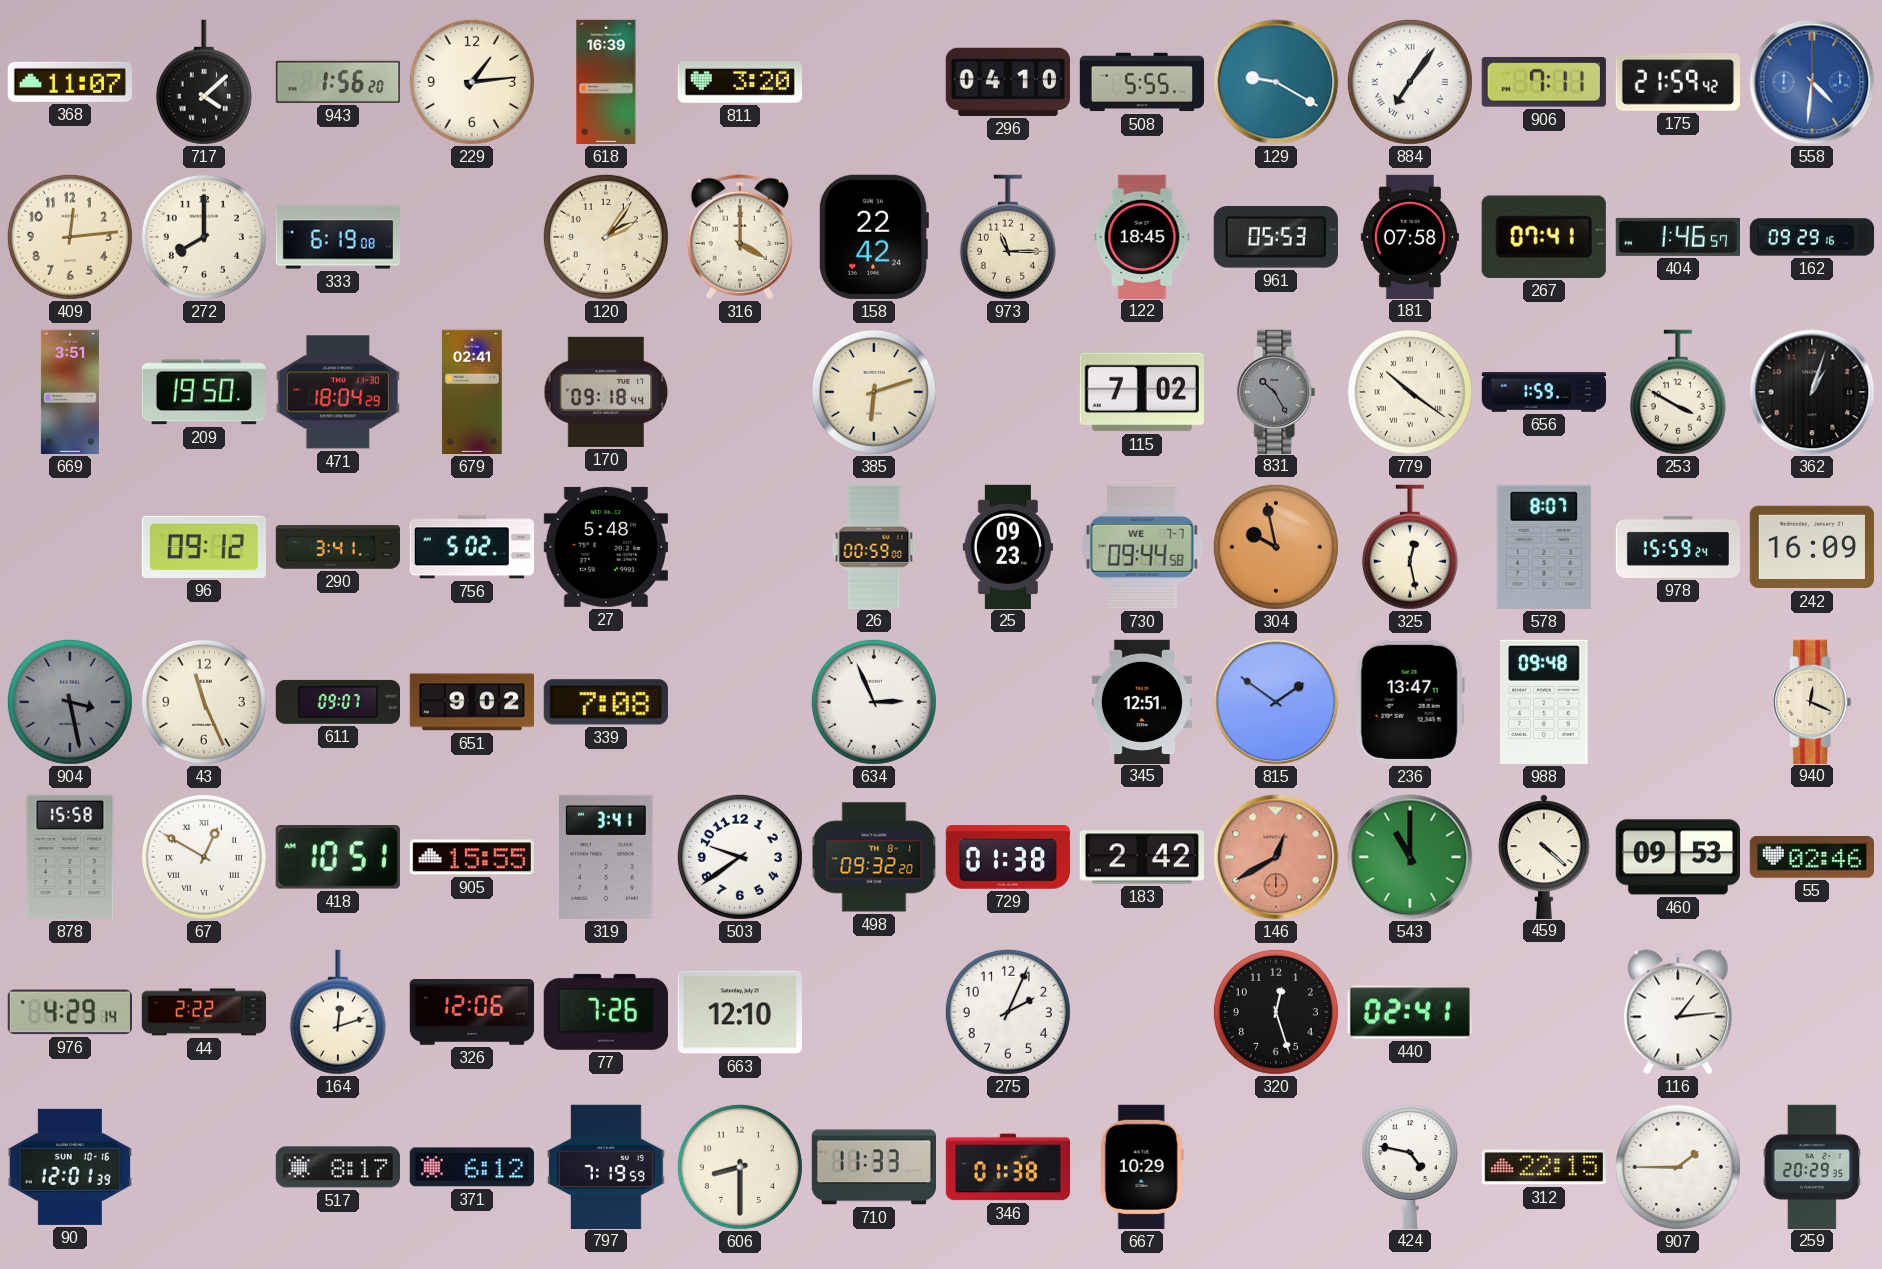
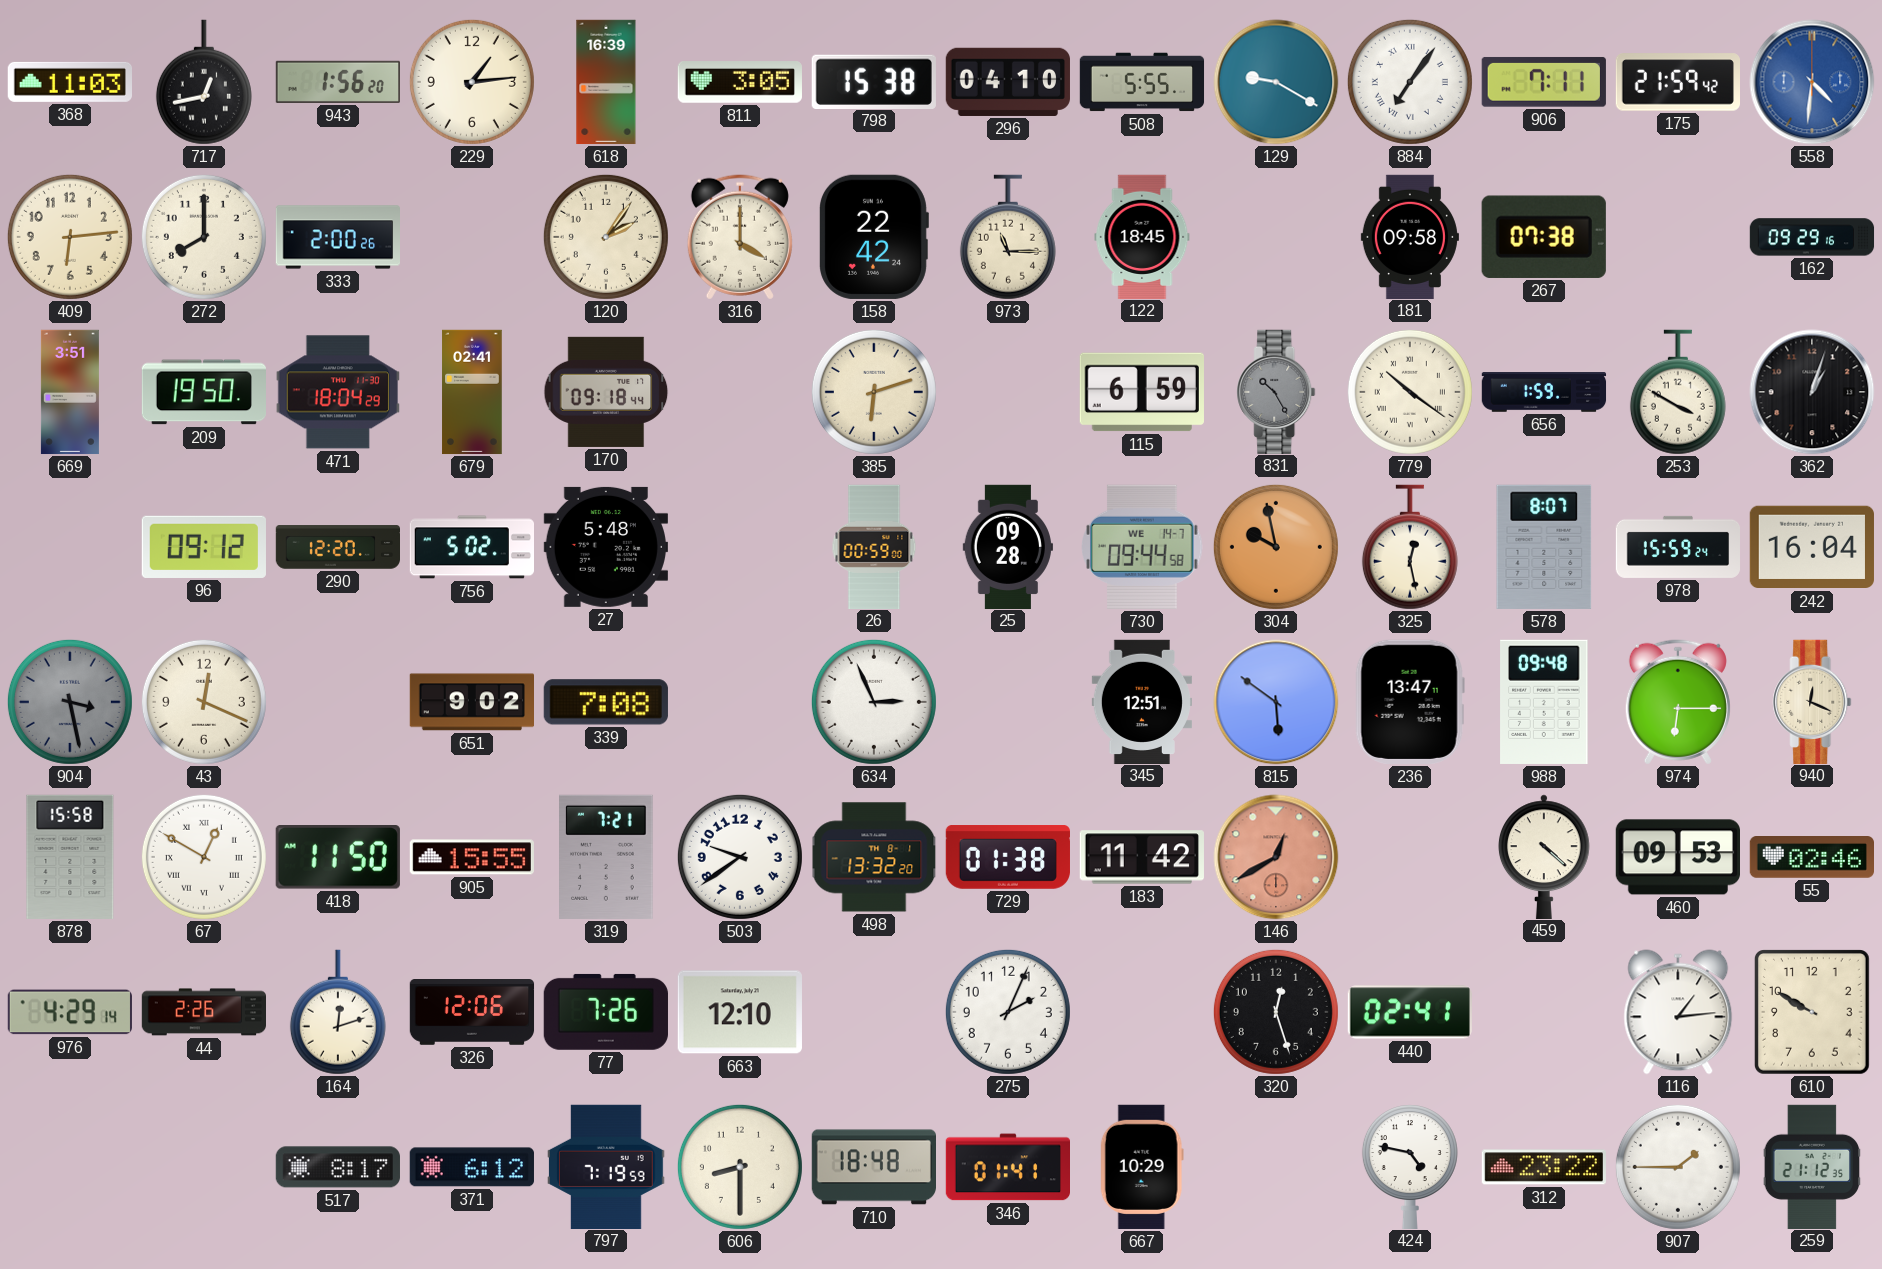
368: 11:07 -> 11:03 (69, 82)
717: 4:08 -> 12:43 (204, 82)
811: 3:20 -> 3:05 (740, 83)
798: none -> 15:38 (874, 81)
409: 12:14 -> 6:14 (70, 237)
333: 6:19 -> 2:00 (337, 237)
961: 05:53 -> none (1276, 237)
181: 07:58 -> 09:58 (1410, 236)
267: 07:41 -> 07:38 (1544, 237)
404: 1:46 -> none (1677, 237)
115: 7:02 -> 6:59 (1142, 392)
290: 3:41 -> 12:20 (338, 547)
25: 09:23 -> 09:28 (1008, 546)
730 date: WE 7-7 -> WE 14-7 (1142, 547)
242: 16:09 -> 16:04 (1811, 547)
43: 11:26 -> 12:19 (204, 702)
611: 09:07 -> none (337, 702)
815: 1:51 -> 5:51 (1276, 702)
974: none -> 6:15 (1678, 702)
418: 10:51 -> 11:50 (338, 857)
319: 3:41 -> 7:21 (606, 857)
498: 09:32 -> 13:32 (874, 857)
183: 2:42 -> 11:42 (1142, 857)
543: 11:00 -> none (1410, 857)
44: 2:22 -> 2:26 (204, 1012)
610: none -> 9:50 (1813, 1013)
90: 12:01 -> none (69, 1167)
710: 11:33 -> 18:48 (873, 1167)
346: 01:38 -> 01:41 (1007, 1167)
312: 22:15 -> 23:22 (1543, 1167)
259: 20:29 -> 21:12 (1812, 1166)
